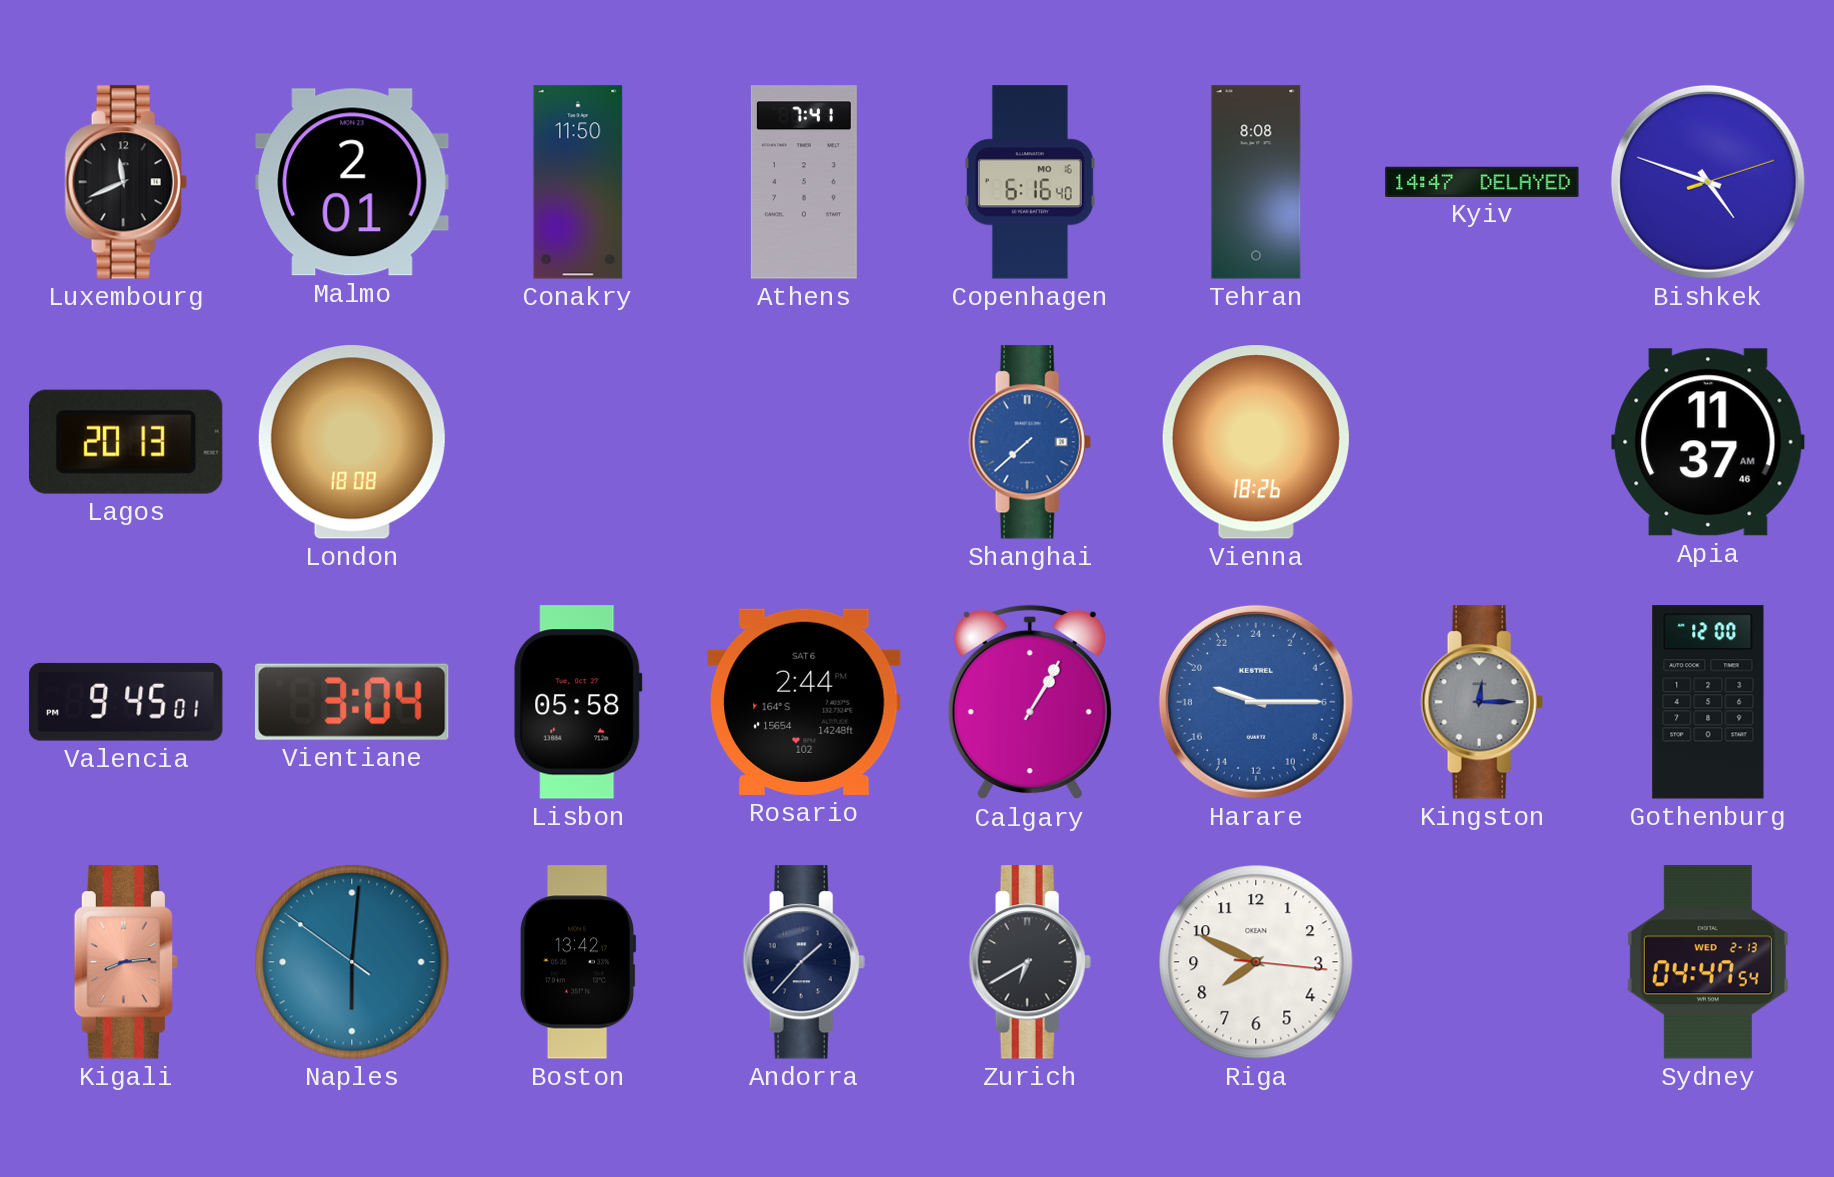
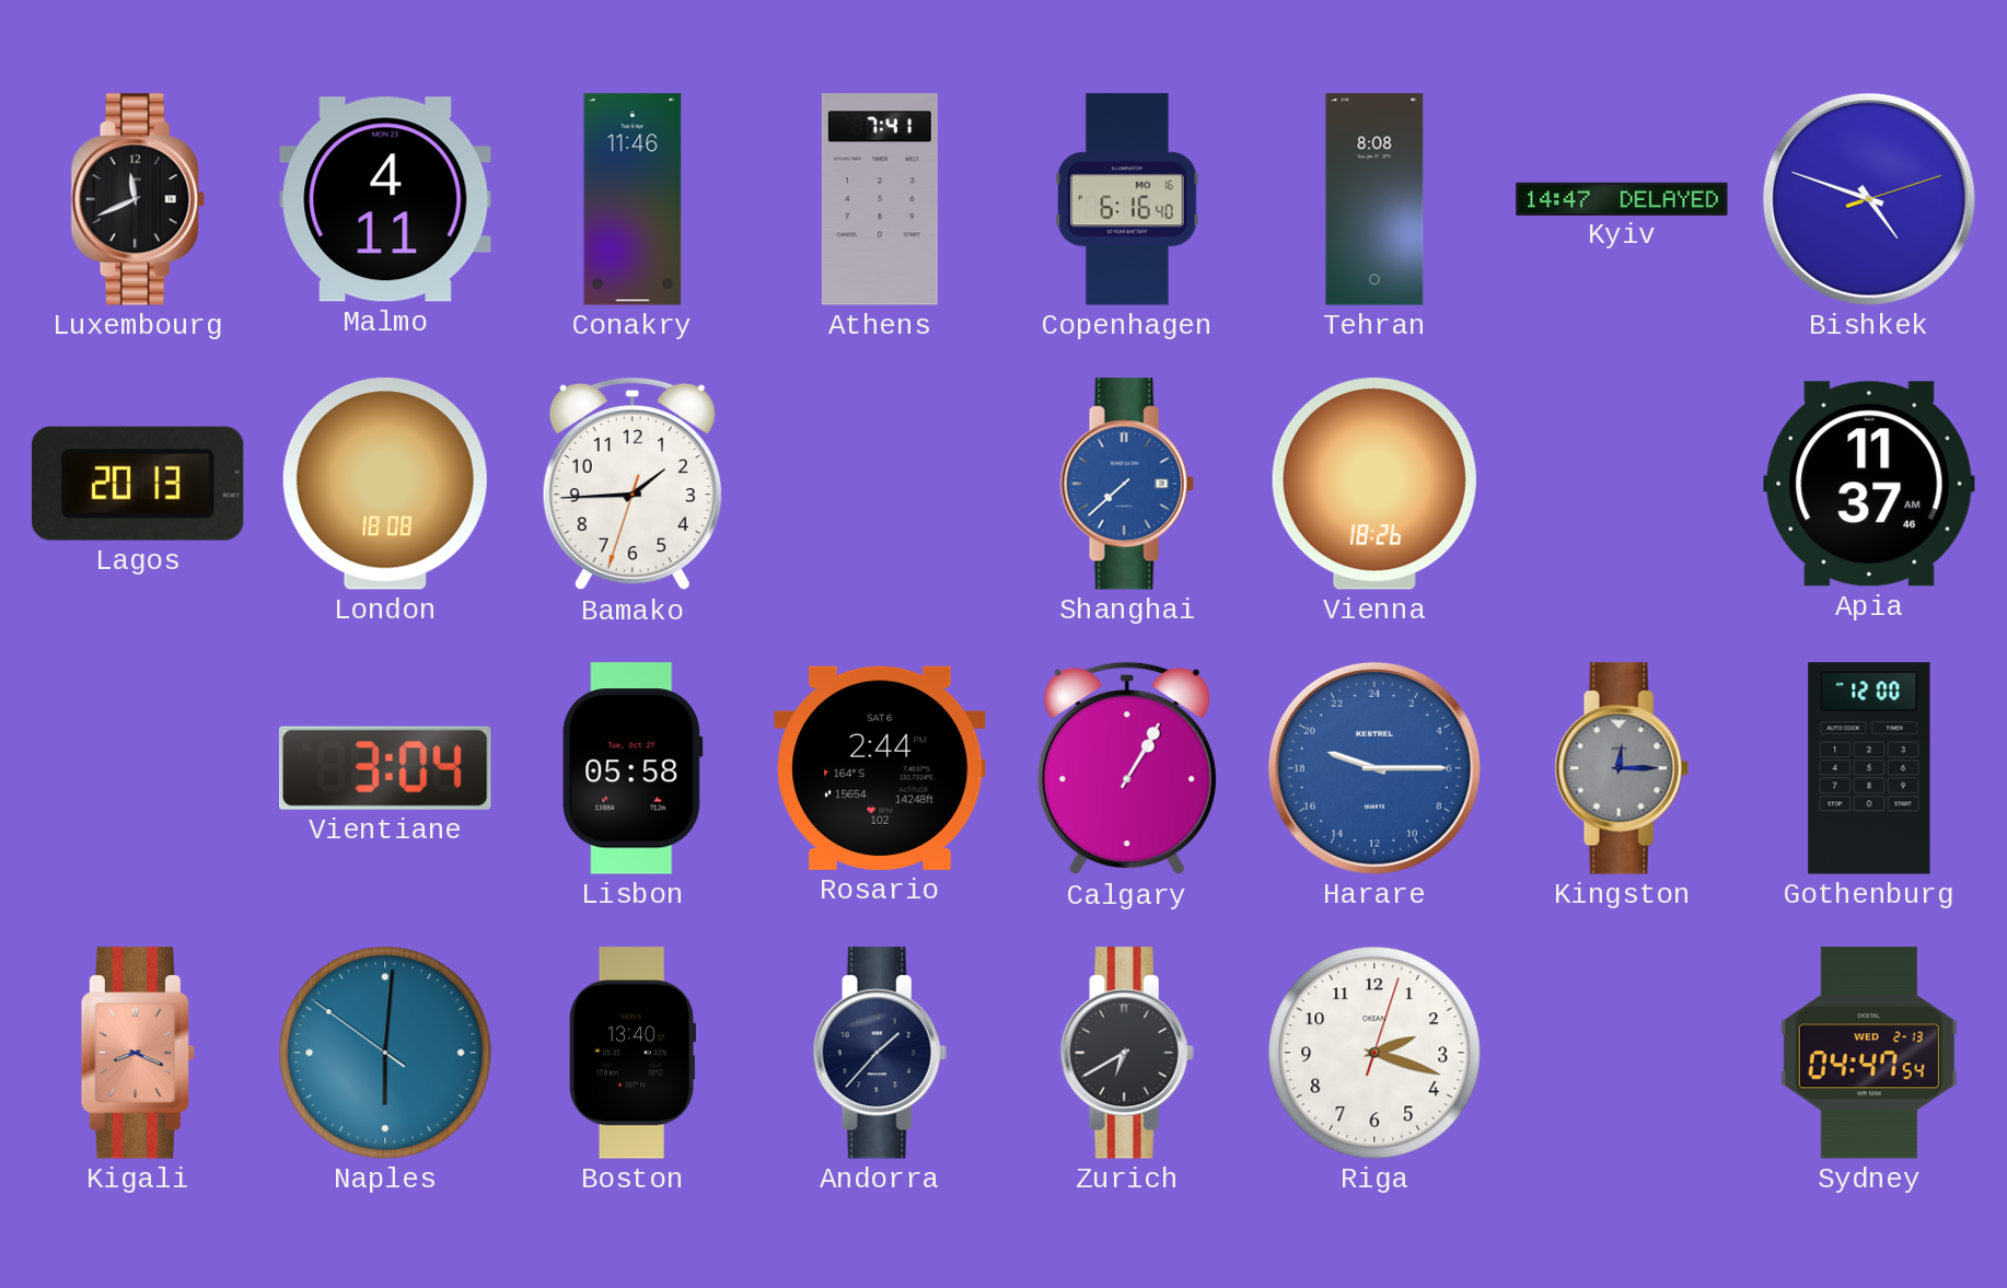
Malmo: 2:01 -> 4:11 (385, 199)
Conakry: 11:50 -> 11:46 (633, 199)
Bamako: none -> 1:44 (633, 484)
Valencia: 9:45 -> none (126, 702)
Kigali: 8:14 -> 8:19 (138, 1053)
Boston: 13:42 -> 13:40 (633, 1053)
Riga: 7:49 -> 2:18 (1374, 1053)
